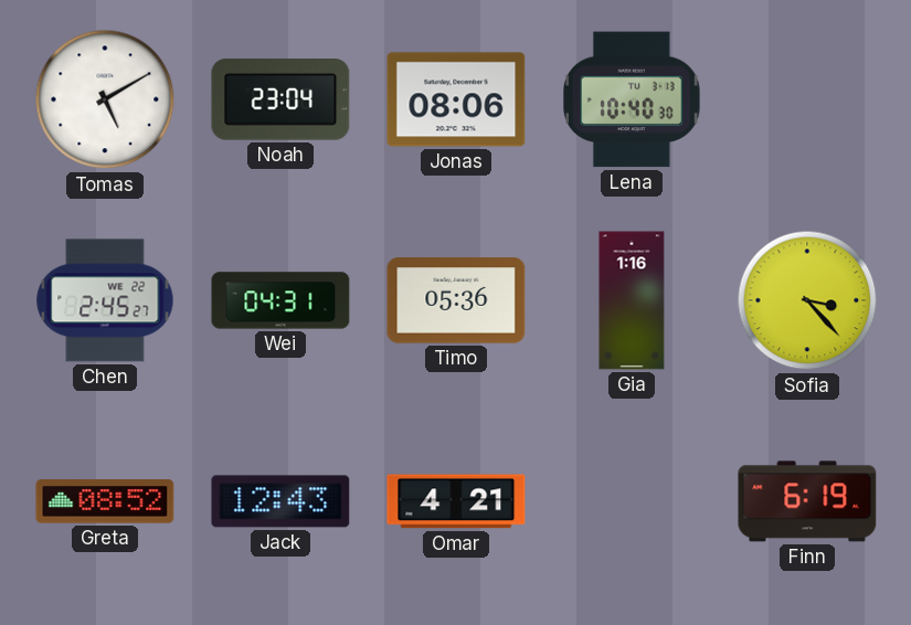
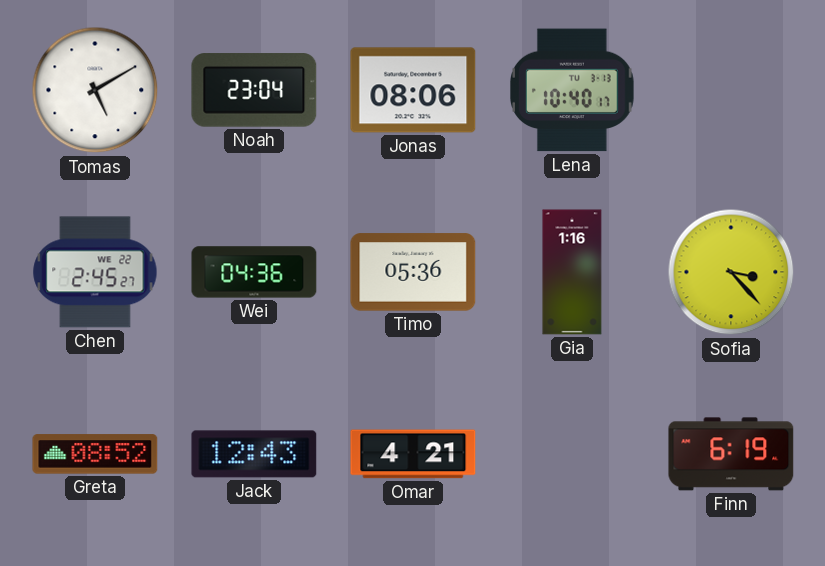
Lena: 10:40:30 -> 10:40:17 (573, 90)
Wei: 04:31 -> 04:36 (254, 272)
